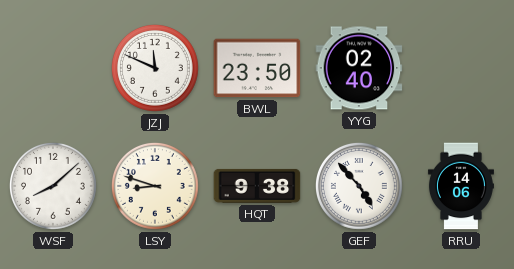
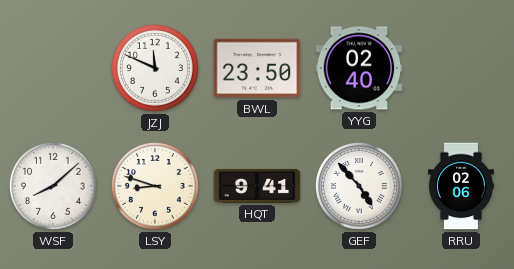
HQT: 9:38 -> 9:41 (257, 186)
RRU: 14:06 -> 02:06 (461, 186)
